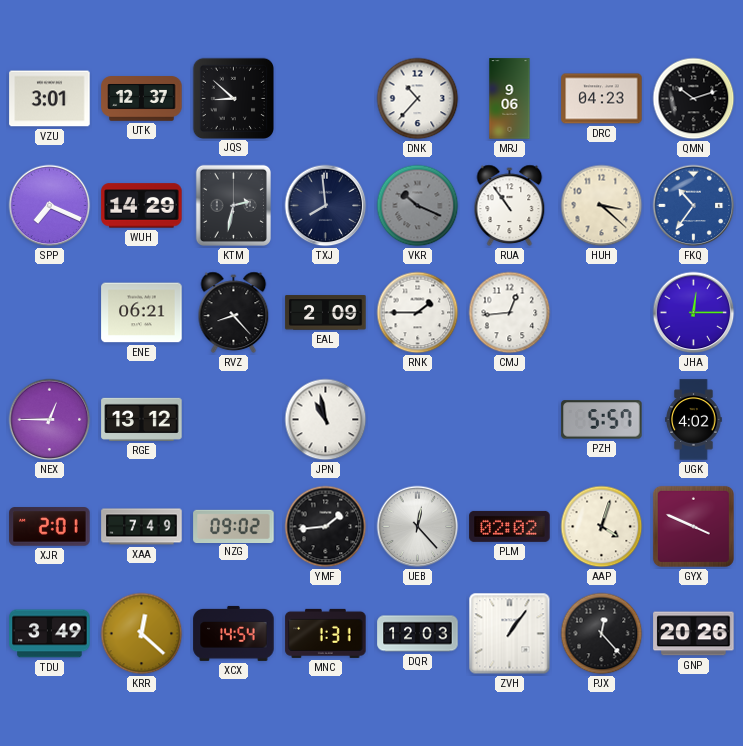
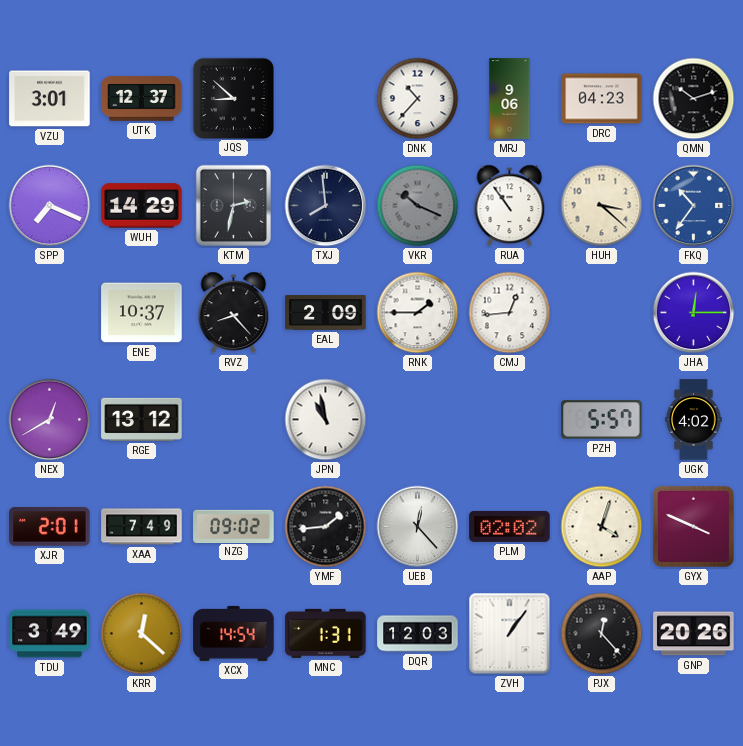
ENE: 06:21 -> 10:37 (142, 313)
NEX: 12:45 -> 12:40 (50, 420)
